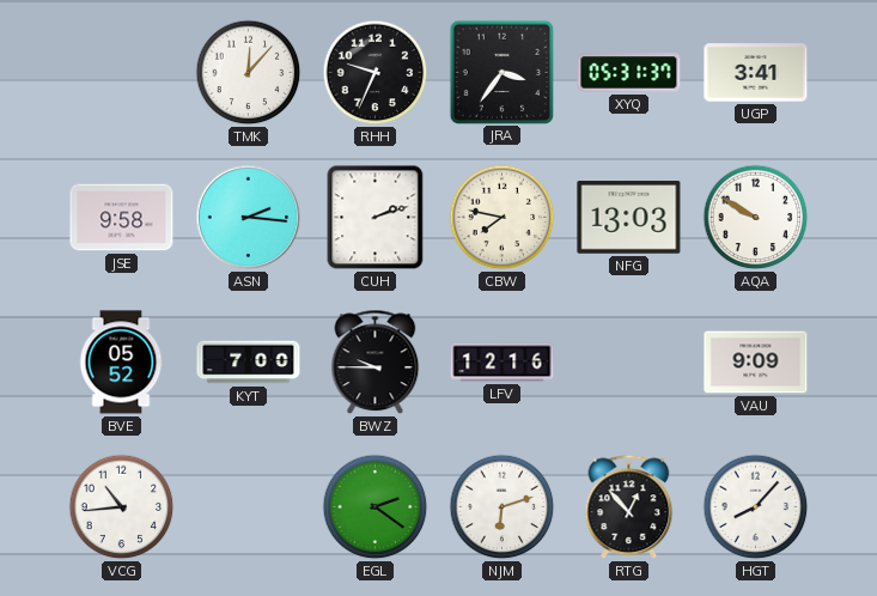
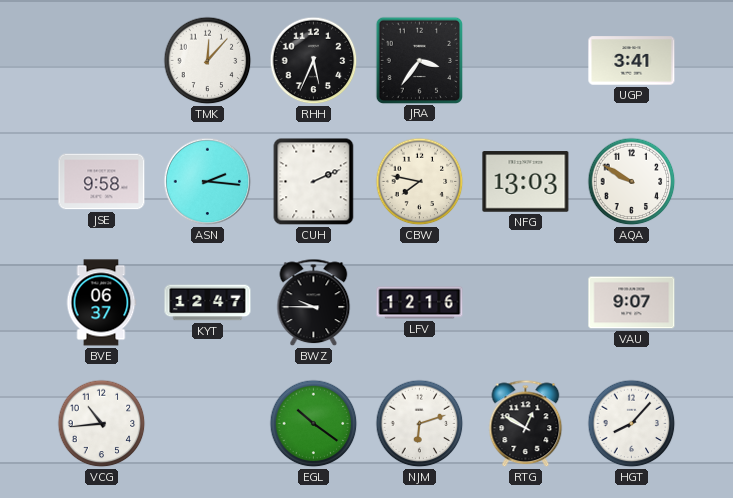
RHH: 9:34 -> 5:34 (314, 61)
XYQ: 05:31 -> none (629, 73)
CUH: 2:12 -> 2:11 (314, 182)
BVE: 05:52 -> 06:37 (101, 303)
KYT: 7:00 -> 12:47 (208, 303)
VAU: 9:09 -> 9:07 (632, 303)
EGL: 2:21 -> 10:21 (314, 424)
RTG: 12:53 -> 12:50 (526, 424)
